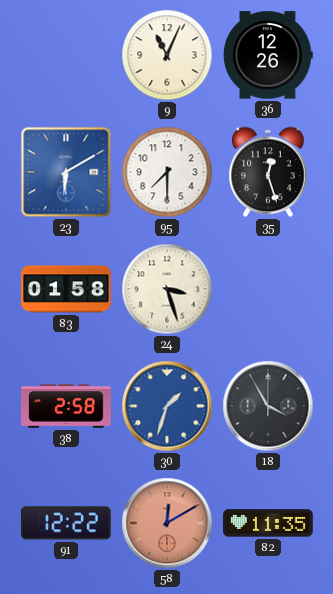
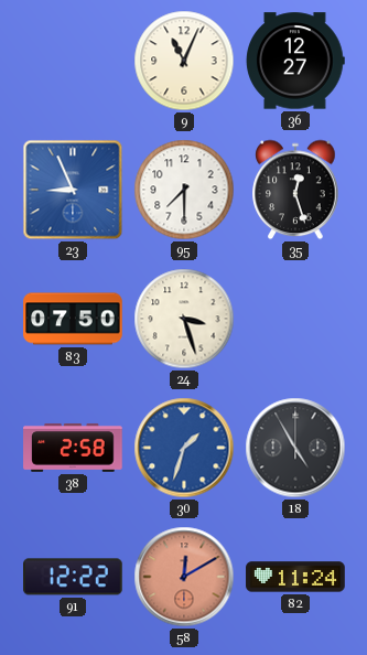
36: 12:26 -> 12:27 (295, 61)
23: 6:10 -> 8:56 (73, 190)
83: 01:58 -> 07:50 (73, 319)
18: 3:55 -> 4:55 (295, 448)
82: 11:35 -> 11:24 (295, 577)
